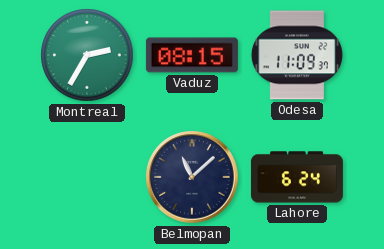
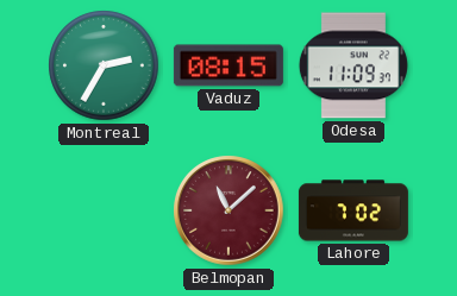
Belmopan dial: navy -> burgundy (228, 210)
Lahore: 6:24 -> 7:02 (353, 210)
